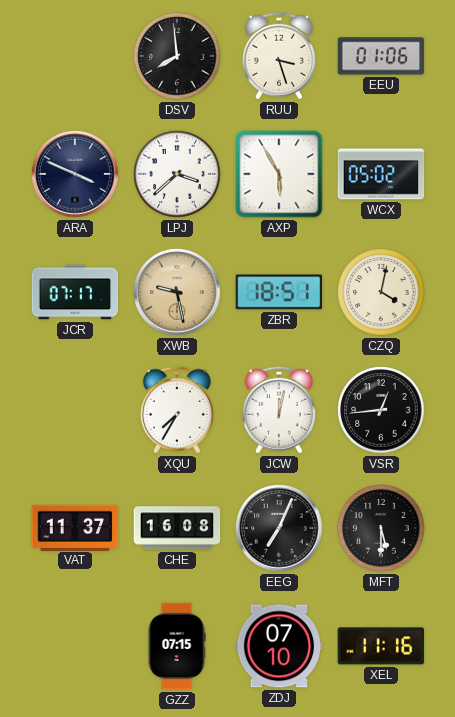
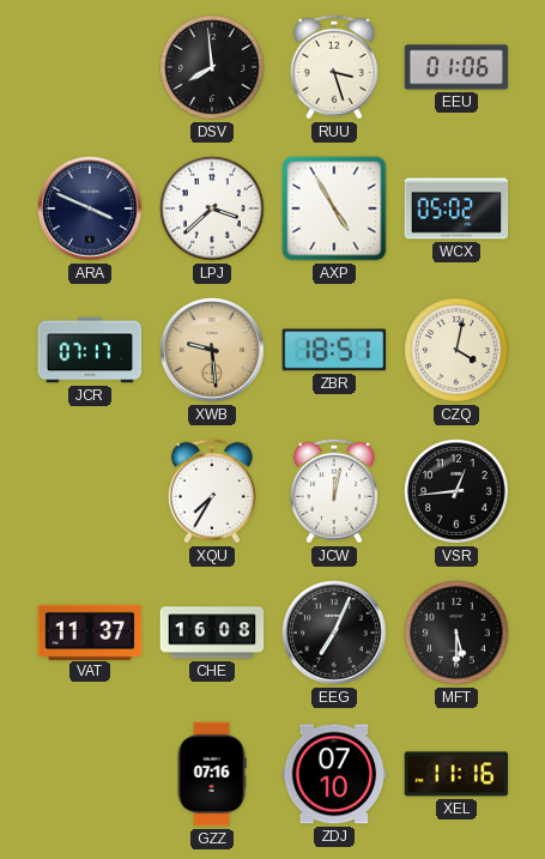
AXP: 5:55 -> 4:55 (334, 208)
XWB: 9:28 -> 9:29 (212, 350)
GZZ: 07:15 -> 07:16 (212, 774)
